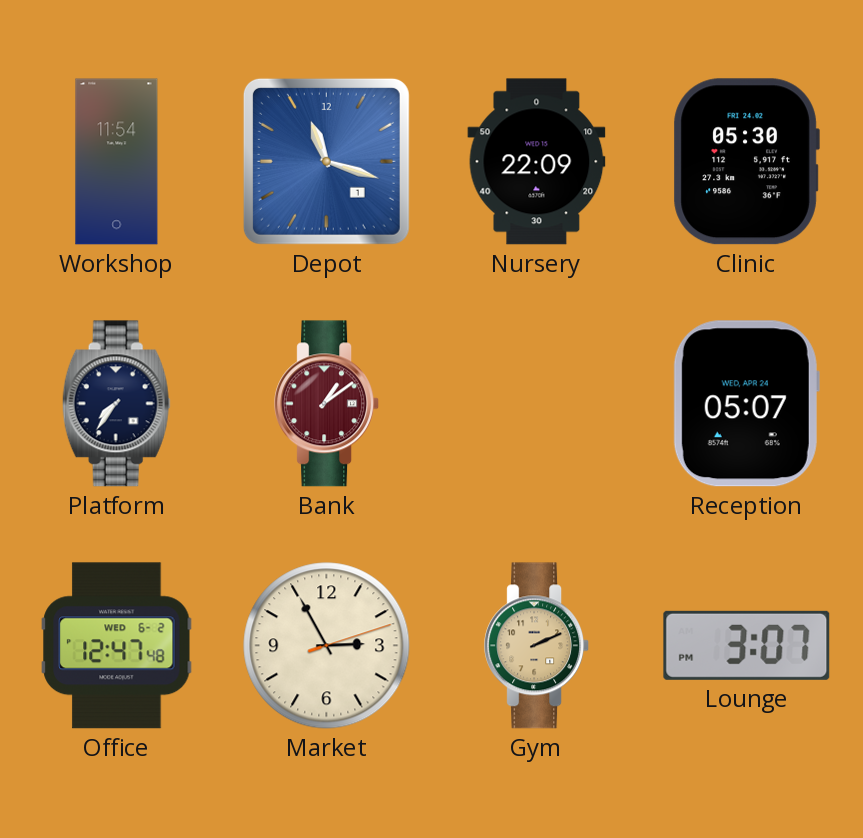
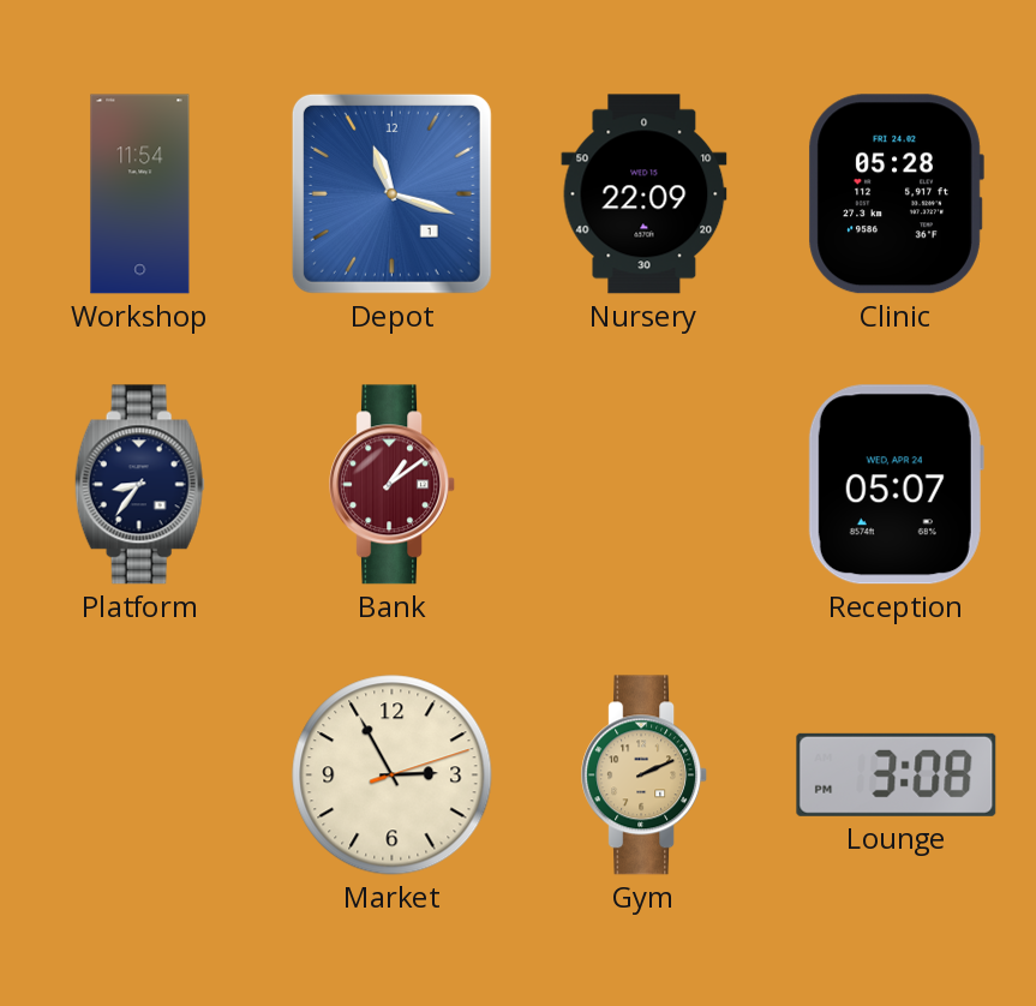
Clinic: 05:30 -> 05:28 (896, 194)
Platform: 7:36 -> 8:36 (139, 485)
Office: 12:47 -> none (117, 646)
Lounge: 3:07 -> 3:08 (897, 774)
